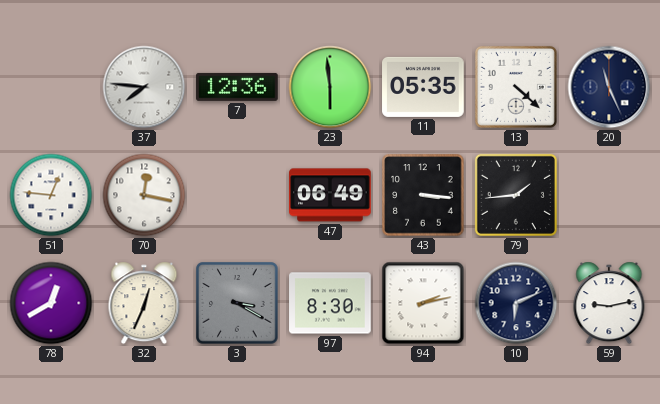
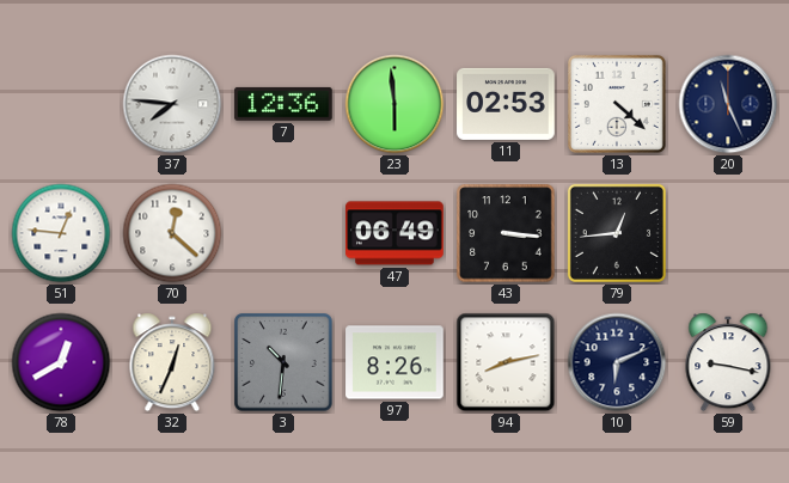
11: 05:35 -> 02:53 (506, 104)
70: 12:17 -> 12:22 (172, 233)
79: 1:44 -> 12:44 (617, 233)
3: 3:20 -> 10:31 (283, 362)
97: 8:30 -> 8:26 (395, 362)
94: 2:13 -> 8:13 (506, 362)
59: 9:13 -> 9:17 (728, 362)
